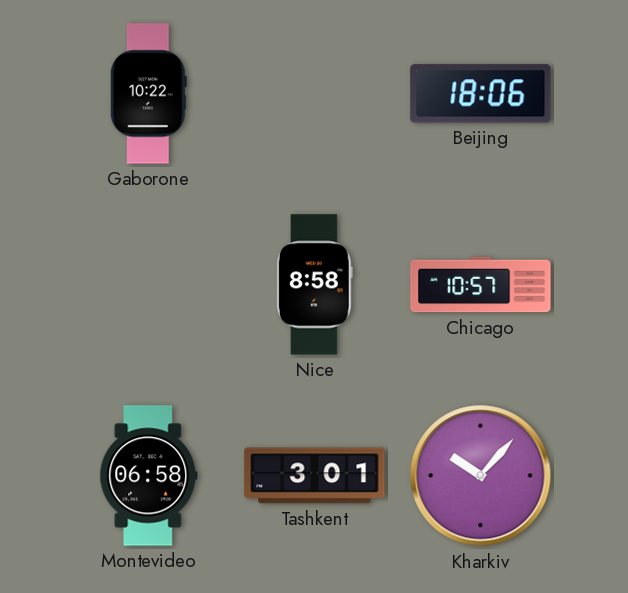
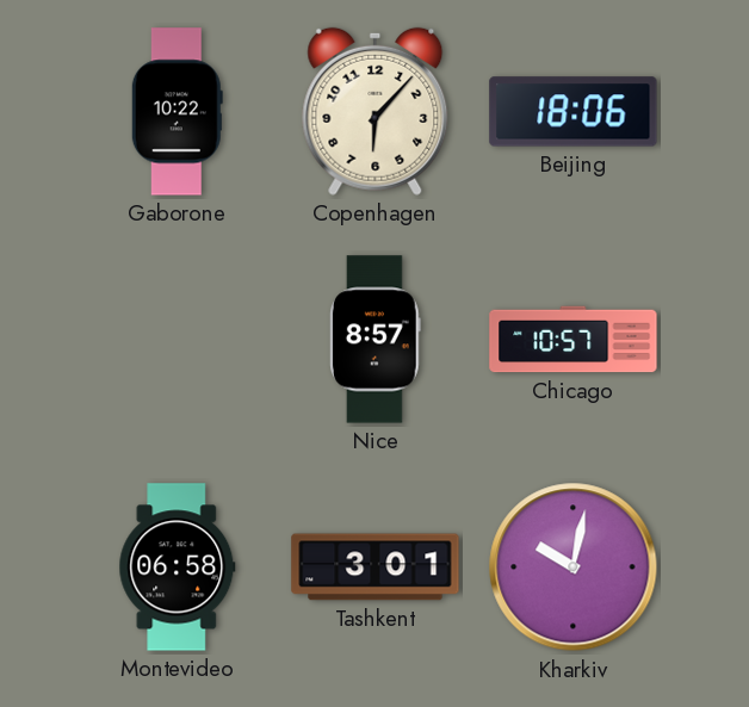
Copenhagen: none -> 6:07 (376, 111)
Nice: 8:58 -> 8:57 (374, 340)
Kharkiv: 10:07 -> 10:02 (574, 568)
